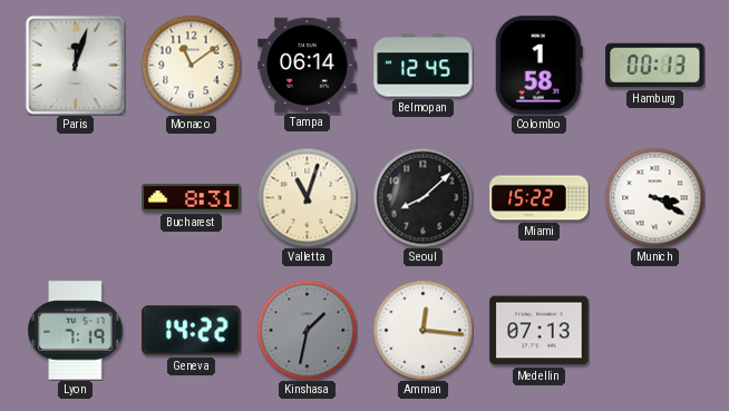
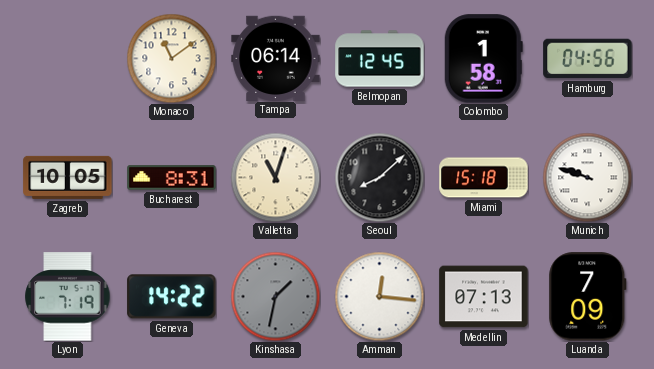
Paris: 12:03 -> none (75, 65)
Hamburg: 00:13 -> 04:56 (588, 59)
Zagreb: none -> 10:05 (68, 177)
Miami: 15:22 -> 15:18 (484, 178)
Munich: 3:20 -> 9:48 (587, 177)
Luanda: none -> 7:09 (588, 297)
